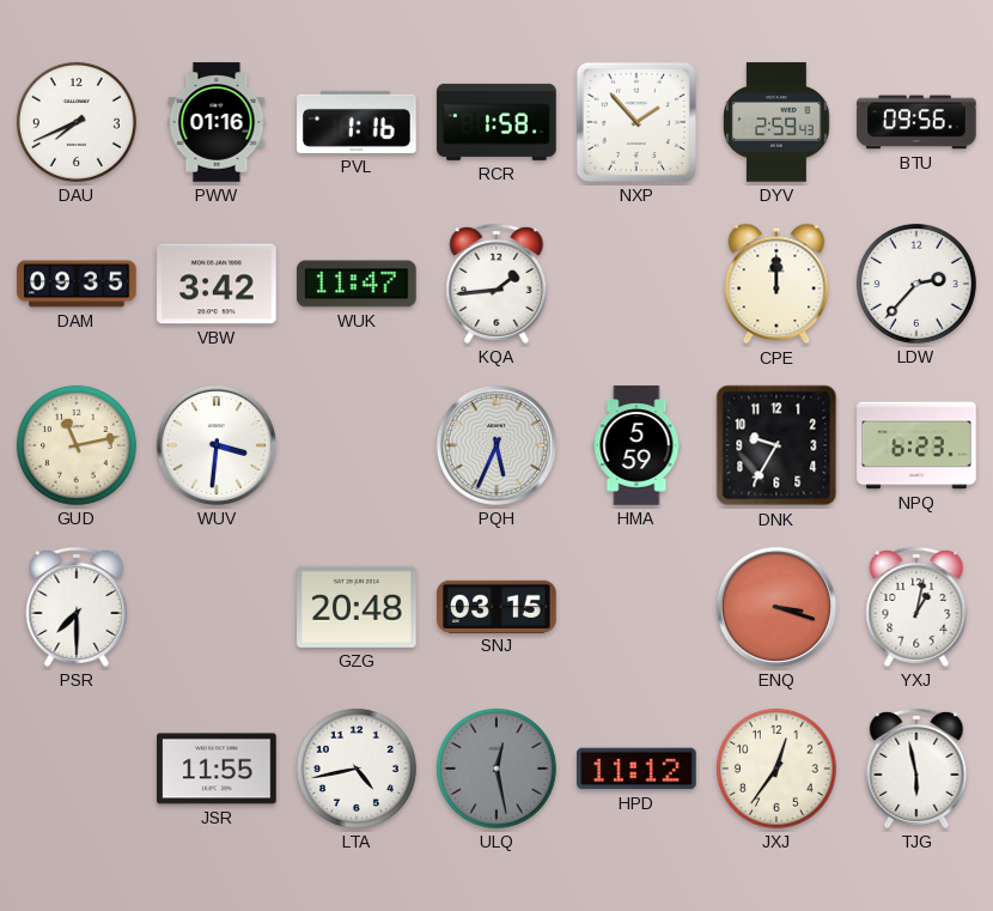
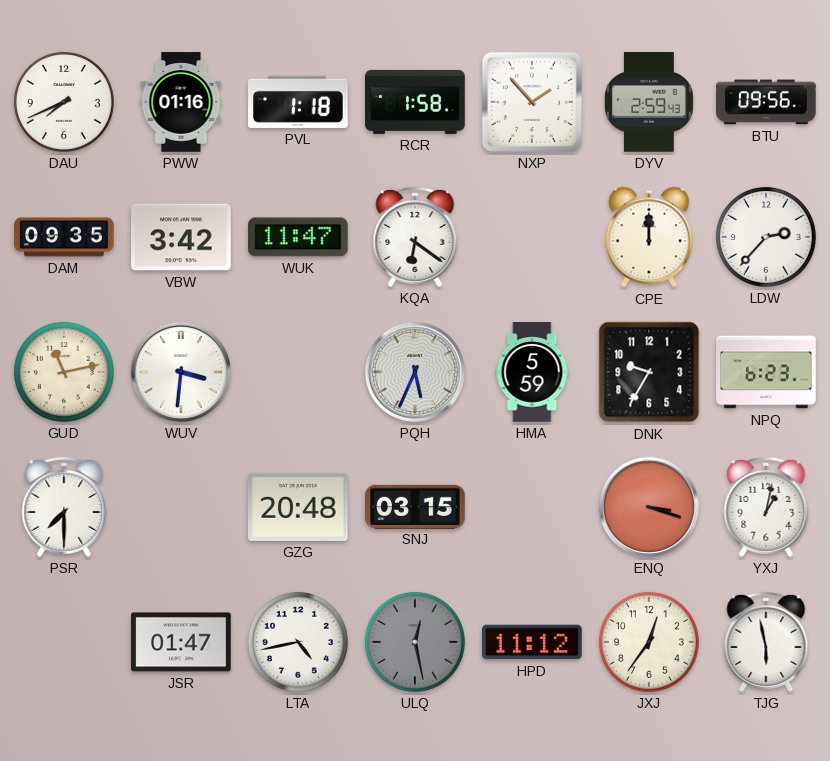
PVL: 1:16 -> 1:18 (298, 102)
KQA: 1:44 -> 6:21 (415, 237)
JSR: 11:55 -> 01:47 (181, 642)
